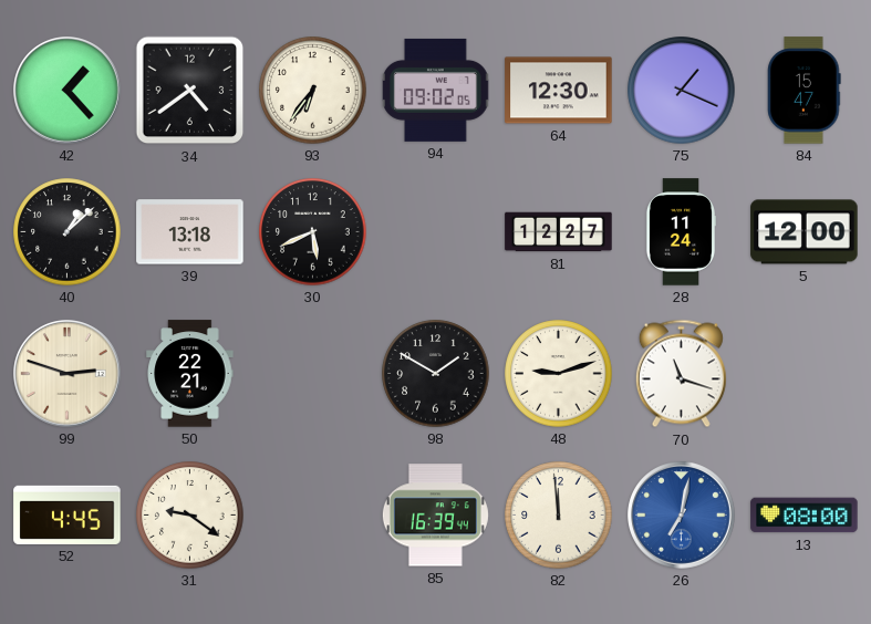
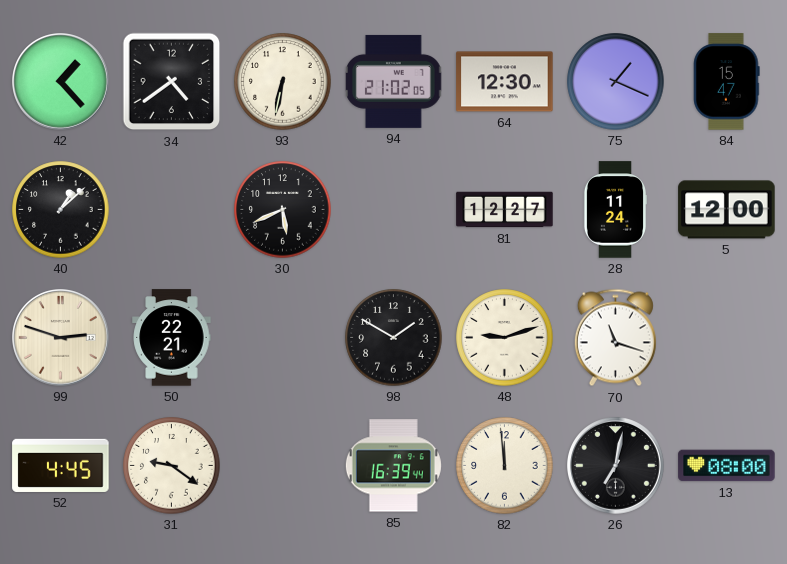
93: 6:36 -> 6:32 (283, 82)
94: 09:02 -> 21:02 (394, 81)
39: 13:18 -> none (190, 232)
26 dial: blue -> black (616, 466)
